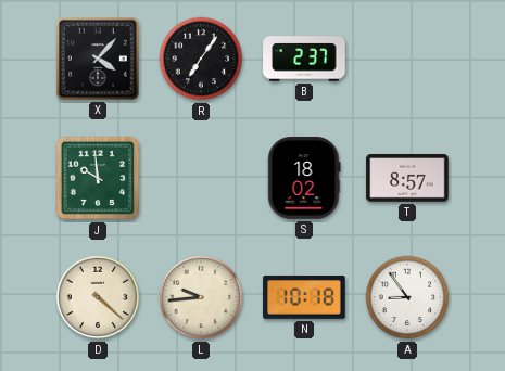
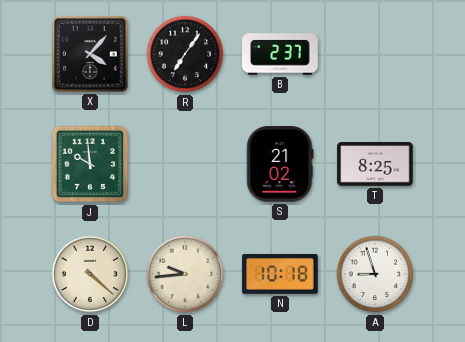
S: 18:02 -> 21:02 (280, 164)
T: 8:57 -> 8:25 (375, 164)
A: 8:54 -> 8:57 (375, 274)
